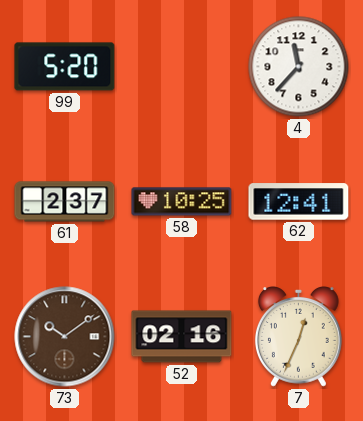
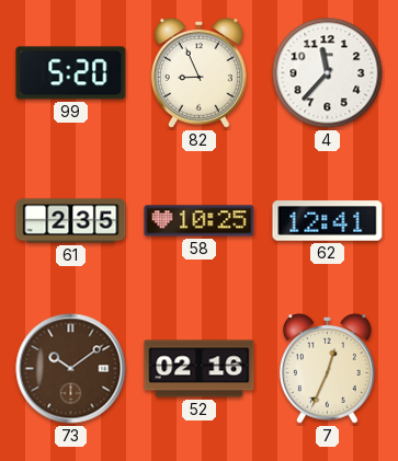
82: none -> 8:56 (198, 73)
61: 2:37 -> 2:35 (71, 221)
